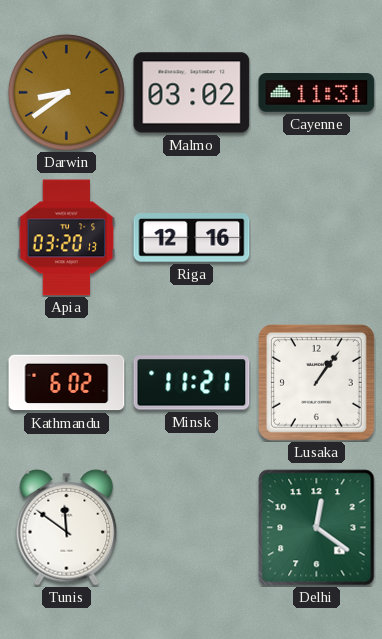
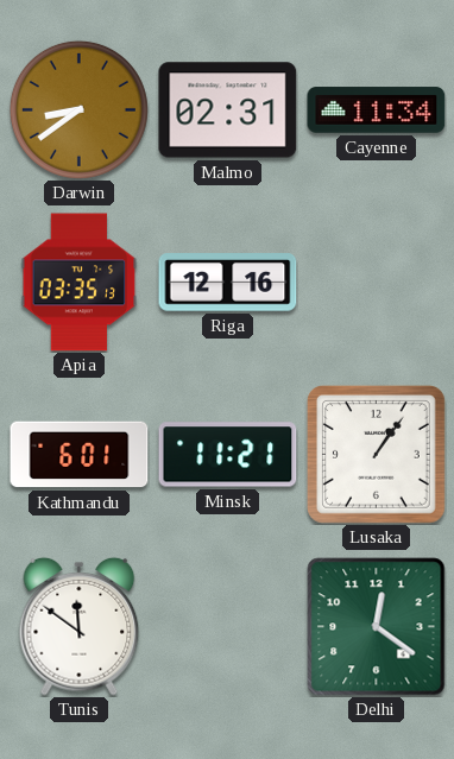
Malmo: 03:02 -> 02:31 (228, 110)
Cayenne: 11:31 -> 11:34 (377, 110)
Apia: 03:20 -> 03:35 (80, 283)
Kathmandu: 6:02 -> 6:01 (80, 455)
